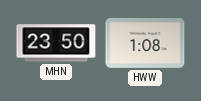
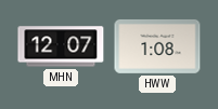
MHN: 23:50 -> 12:07 (61, 46)
